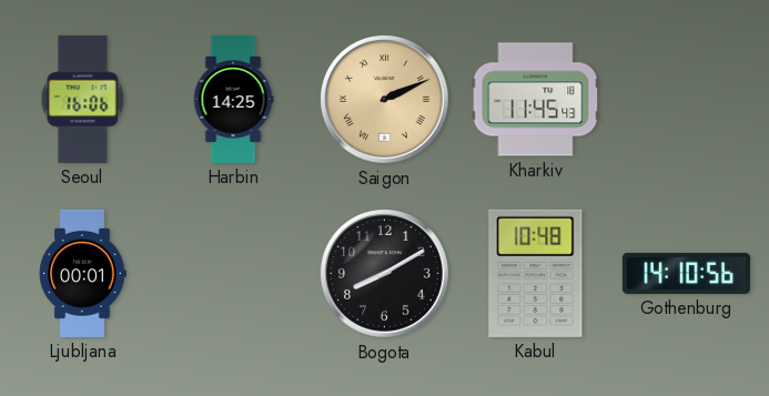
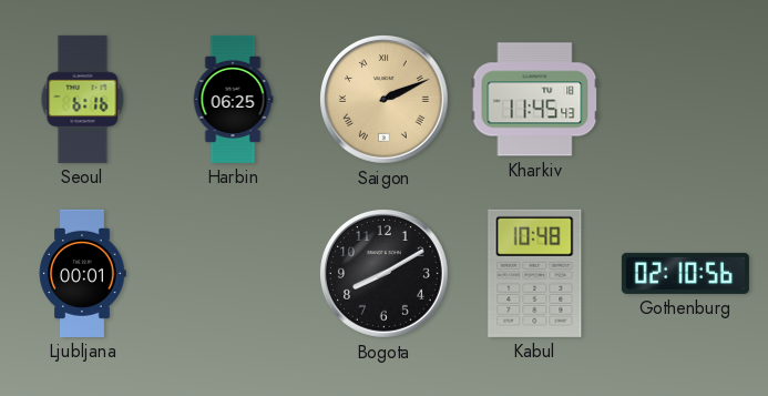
Seoul: 16:06 -> 6:16 (83, 99)
Harbin: 14:25 -> 06:25 (233, 99)
Gothenburg: 14:10 -> 02:10 (685, 273)
